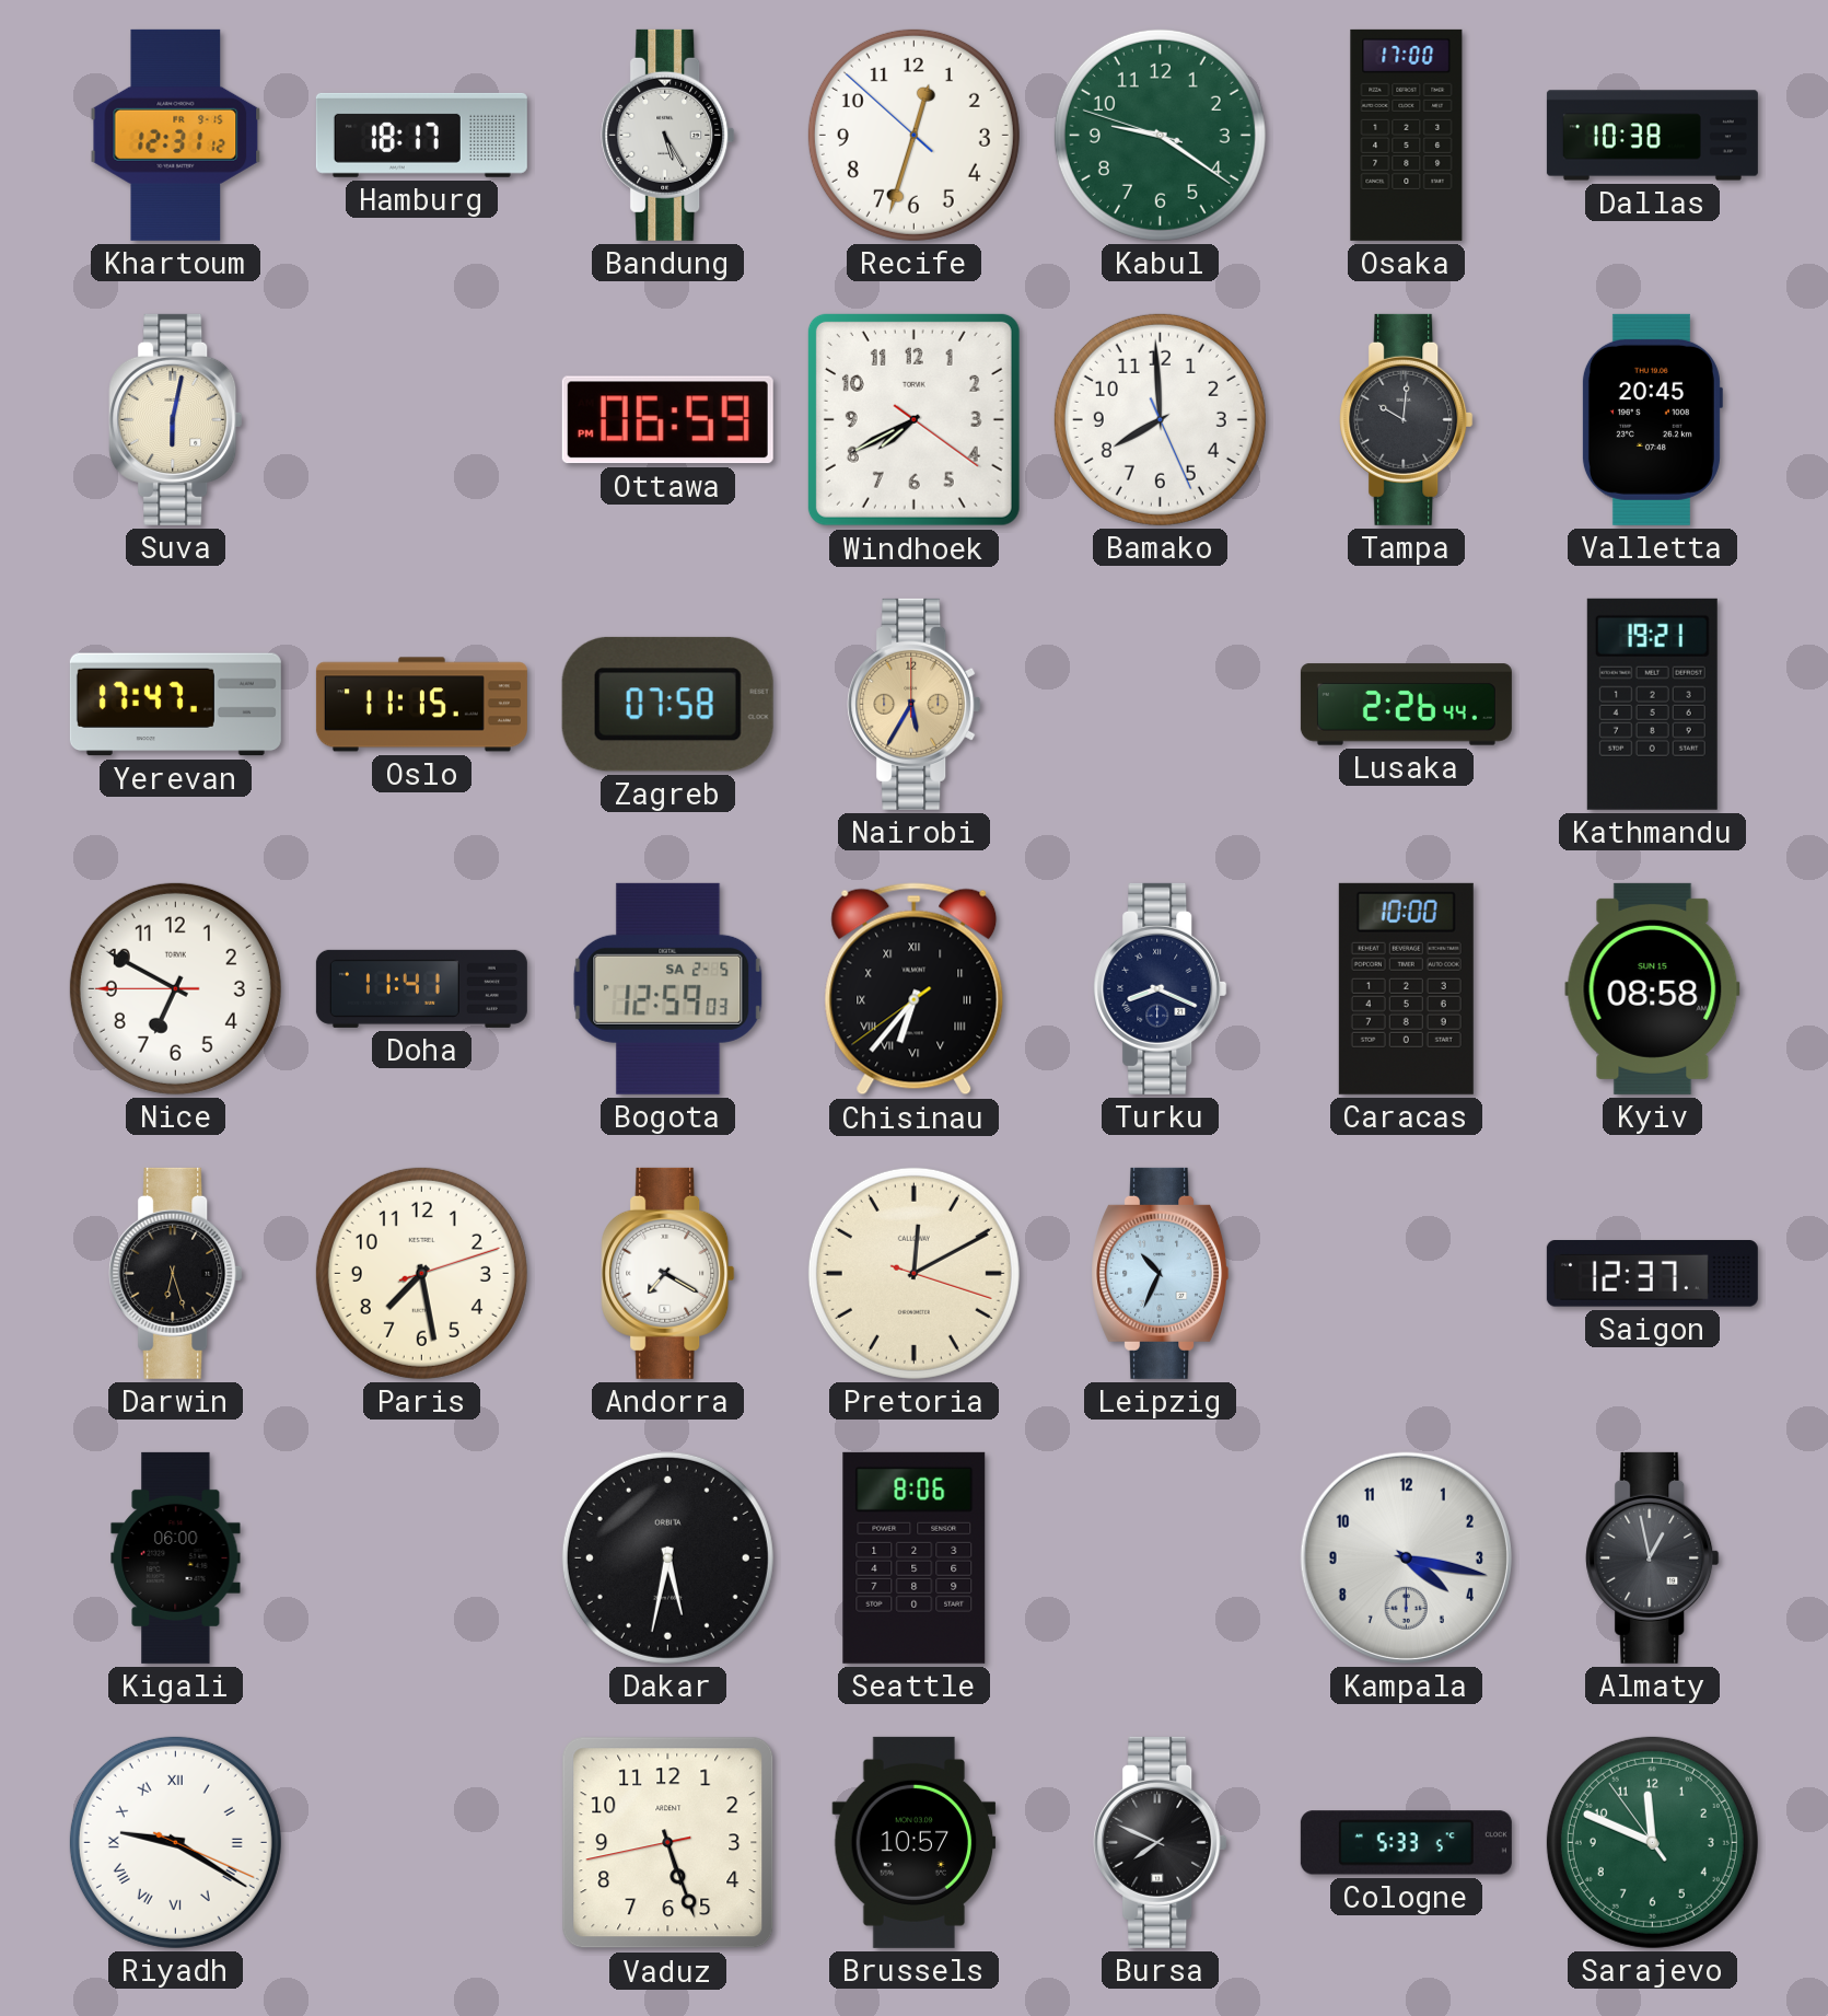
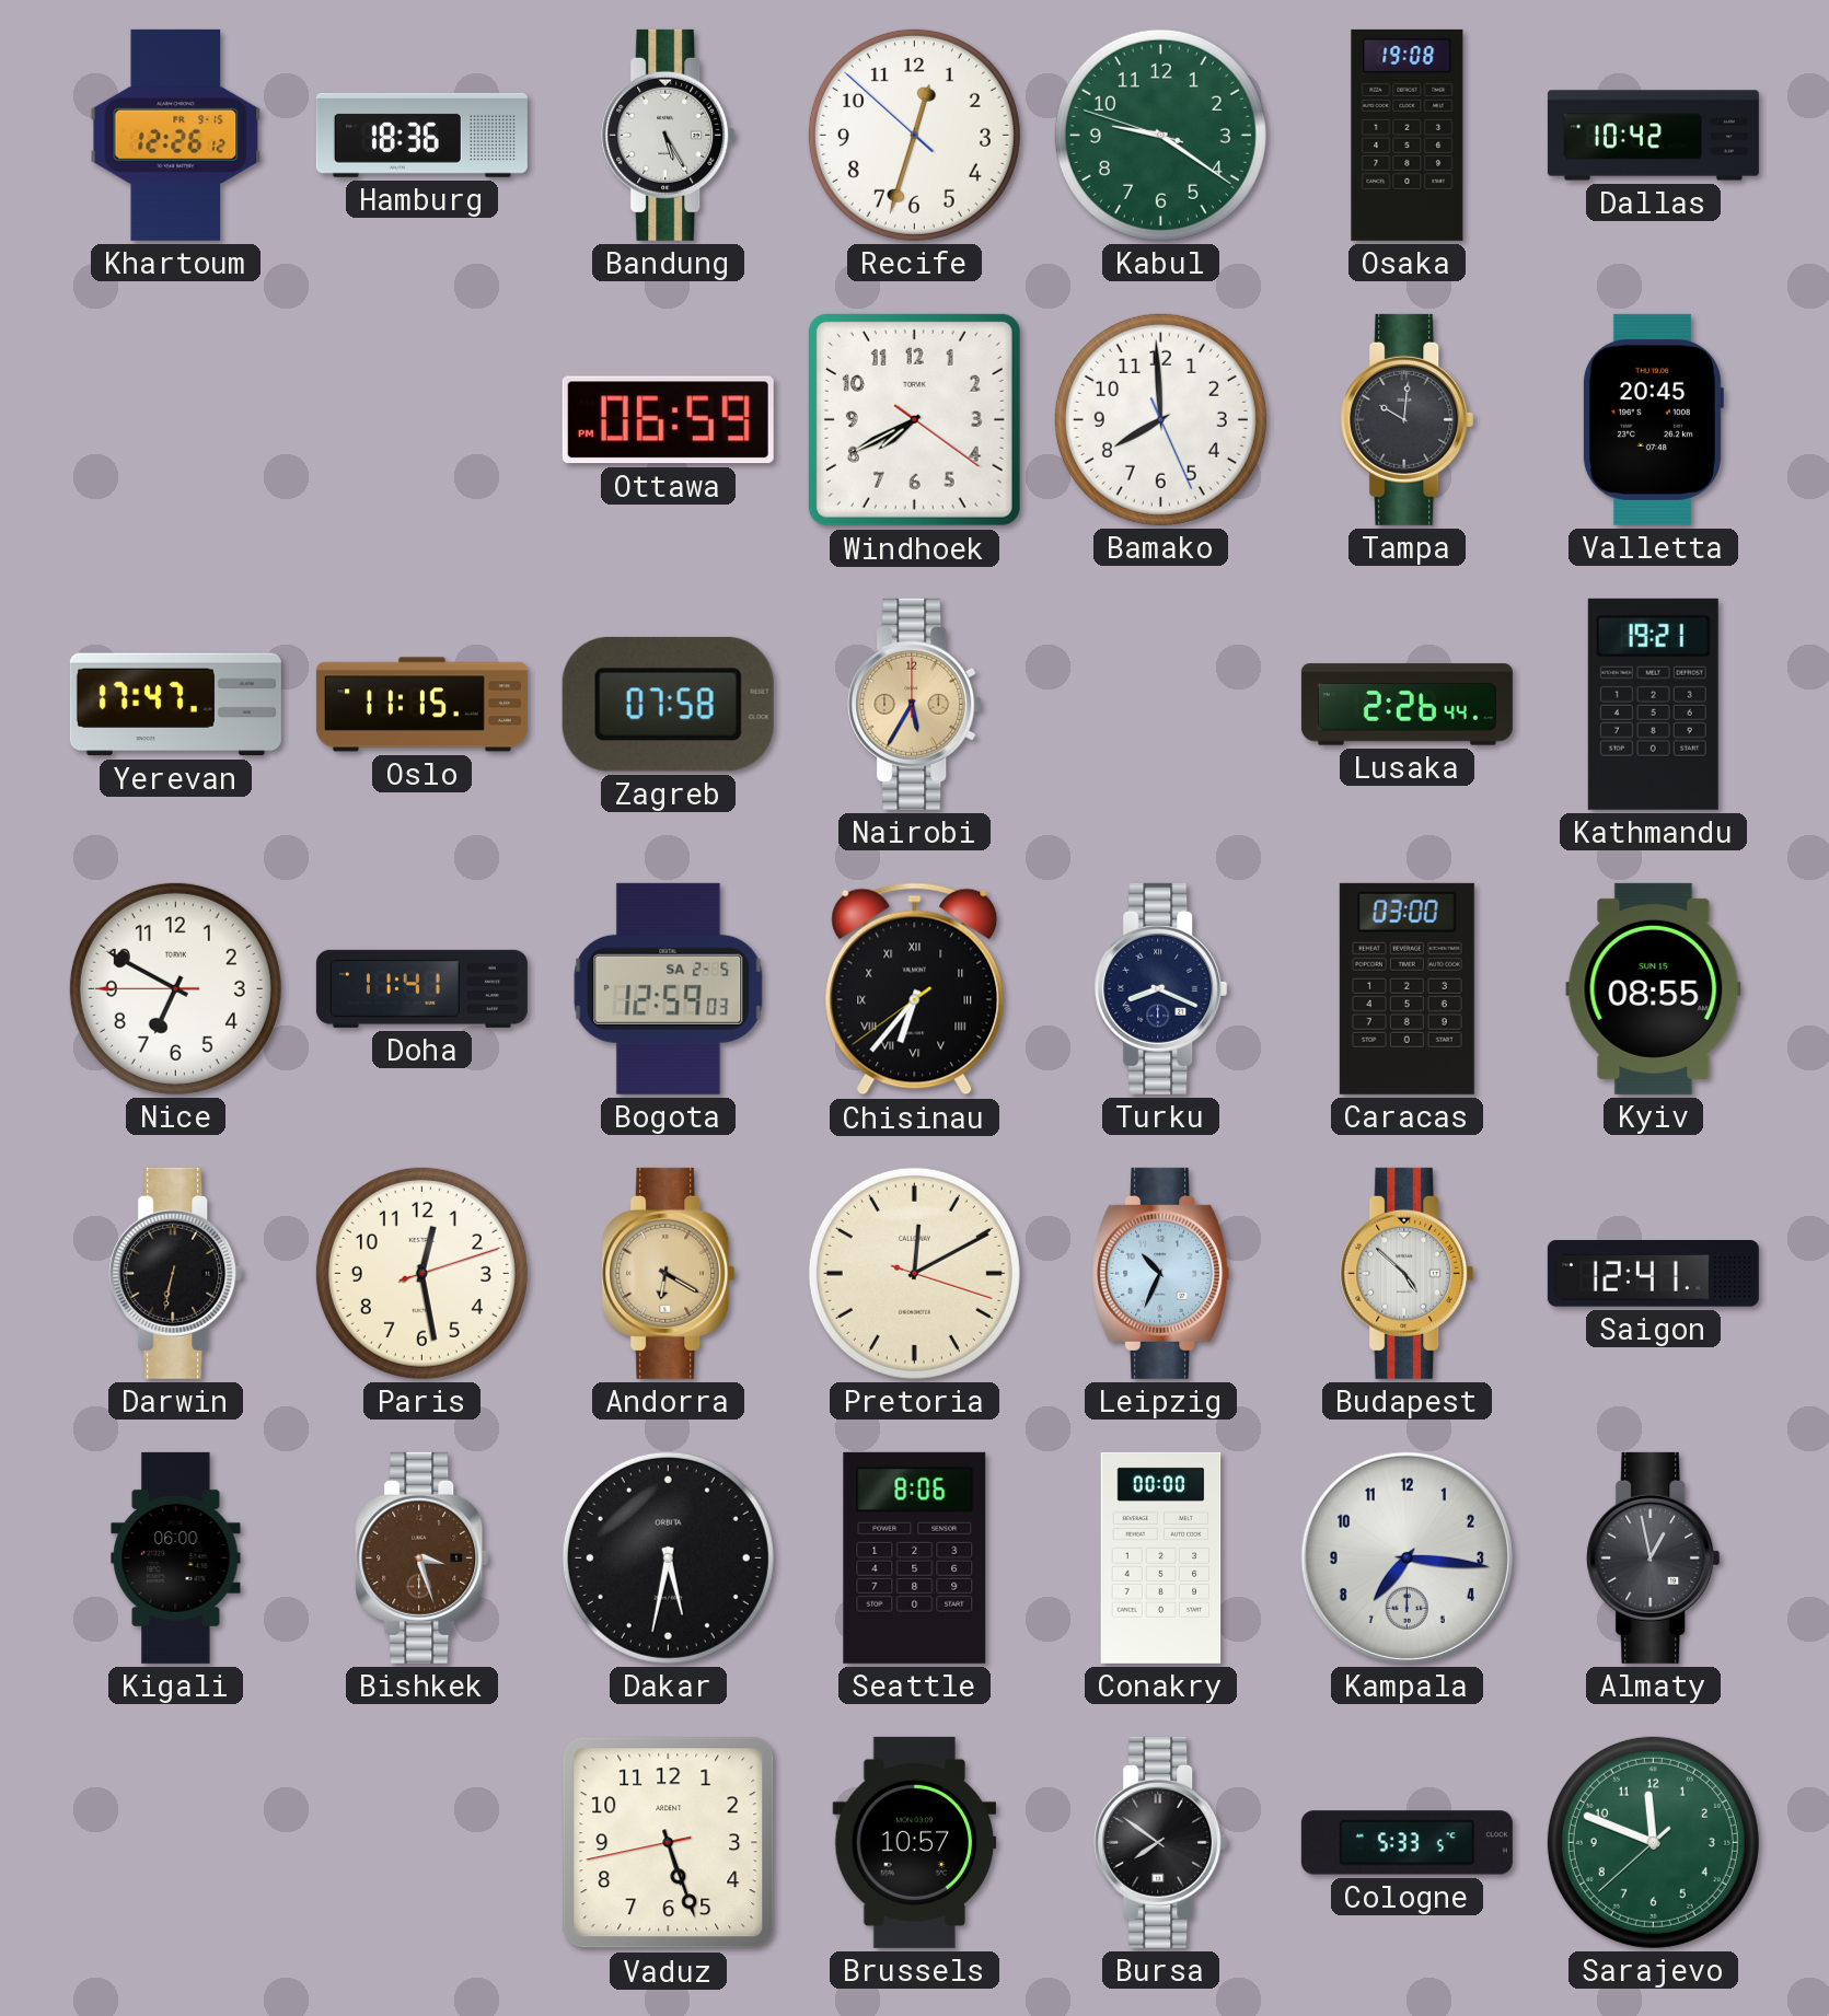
Khartoum: 12:31 -> 12:26 (176, 135)
Hamburg: 18:17 -> 18:36 (421, 135)
Osaka: 17:00 -> 19:08 (1408, 135)
Dallas: 10:38 -> 10:42 (1653, 136)
Suva: 6:02 -> none (176, 419)
Caracas: 10:00 -> 03:00 (1407, 988)
Kyiv: 08:58 -> 08:55 (1654, 988)
Darwin: 6:27 -> 6:32 (176, 1273)
Paris: 7:28 -> 12:28 (421, 1273)
Andorra: 7:20 -> 6:20 (669, 1273)
Andorra dial: white -> champagne (669, 1273)
Budapest: none -> 4:52 (1408, 1273)
Saigon: 12:37 -> 12:41 (1653, 1274)
Bishkek: none -> 3:27 (422, 1557)
Conakry: none -> 00:00 (1161, 1557)
Kampala: 4:17 -> 7:16 (1407, 1557)
Riyadh: 9:20 -> none (175, 1842)
Bursa: 7:49 -> 7:51 (1161, 1842)
Sarajevo: 11:48:54 -> 11:48:38 (1653, 1842)
